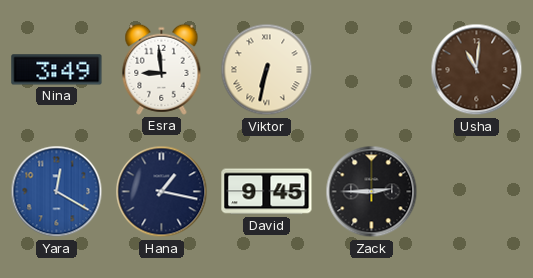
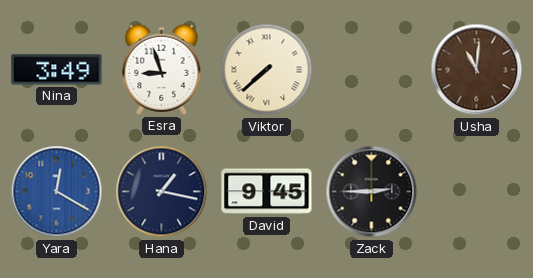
Esra: 8:59 -> 8:57 (162, 69)
Viktor: 6:32 -> 7:38 (267, 70)
